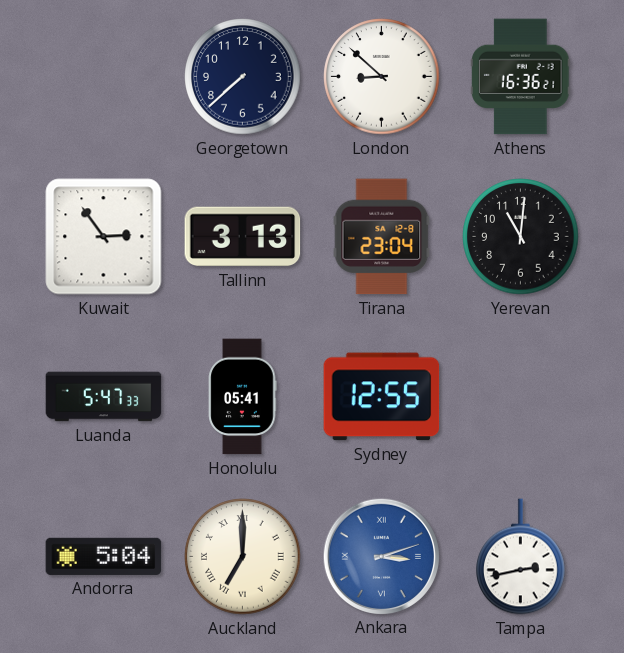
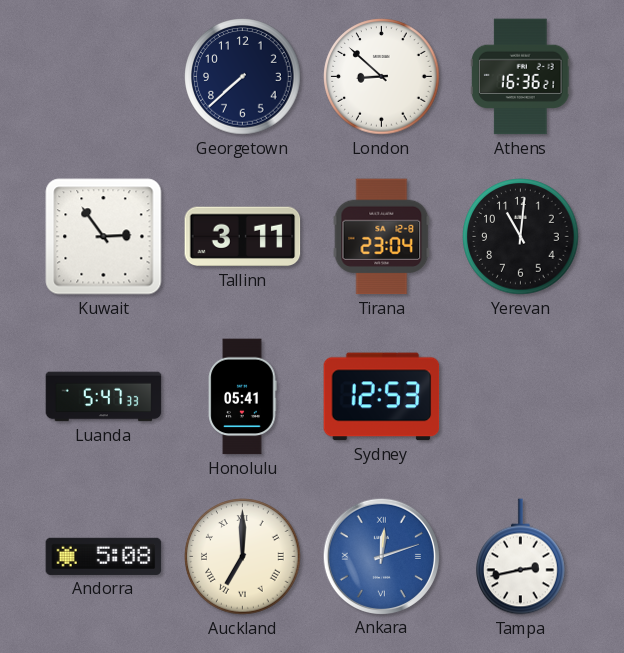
Tallinn: 3:13 -> 3:11 (243, 237)
Sydney: 12:55 -> 12:53 (382, 397)
Andorra: 5:04 -> 5:08 (104, 556)
Ankara: 3:12 -> 12:12 (381, 556)
